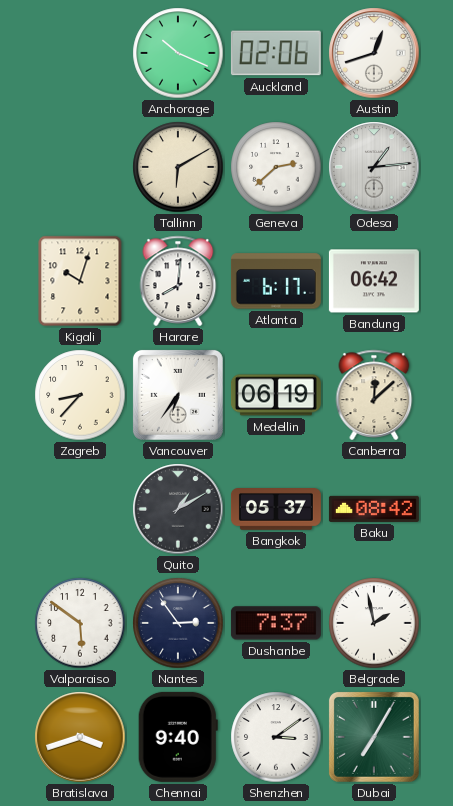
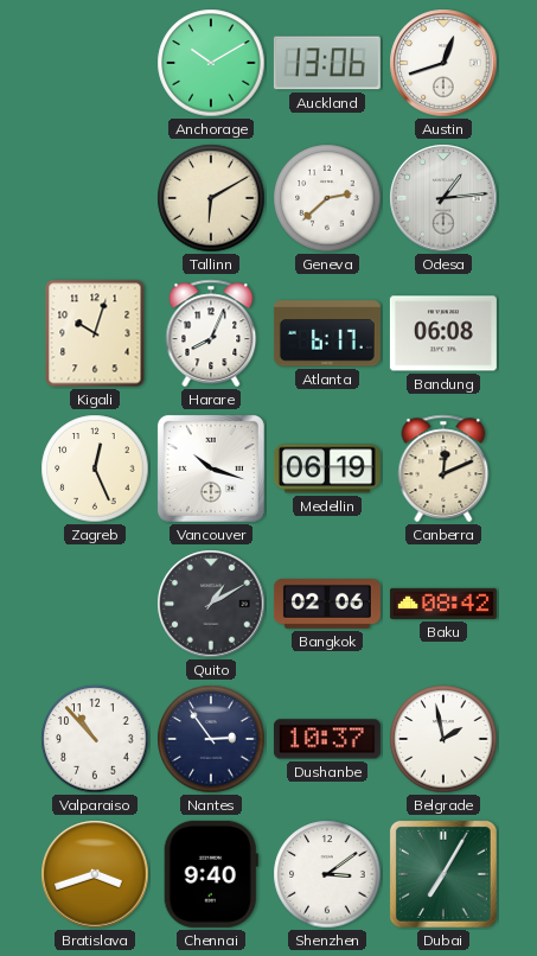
Anchorage: 10:19 -> 10:10 (211, 63)
Auckland: 02:06 -> 13:06 (327, 63)
Harare: 8:01 -> 8:04 (211, 333)
Bandung: 06:42 -> 06:08 (443, 333)
Zagreb: 8:37 -> 12:26 (95, 469)
Vancouver: 6:36 -> 10:18 (211, 469)
Canberra: 12:08 -> 12:11 (443, 469)
Bangkok: 05:37 -> 02:06 (327, 605)
Valparaiso: 5:51 -> 10:53 (95, 739)
Dushanbe: 7:37 -> 10:37 (327, 739)
